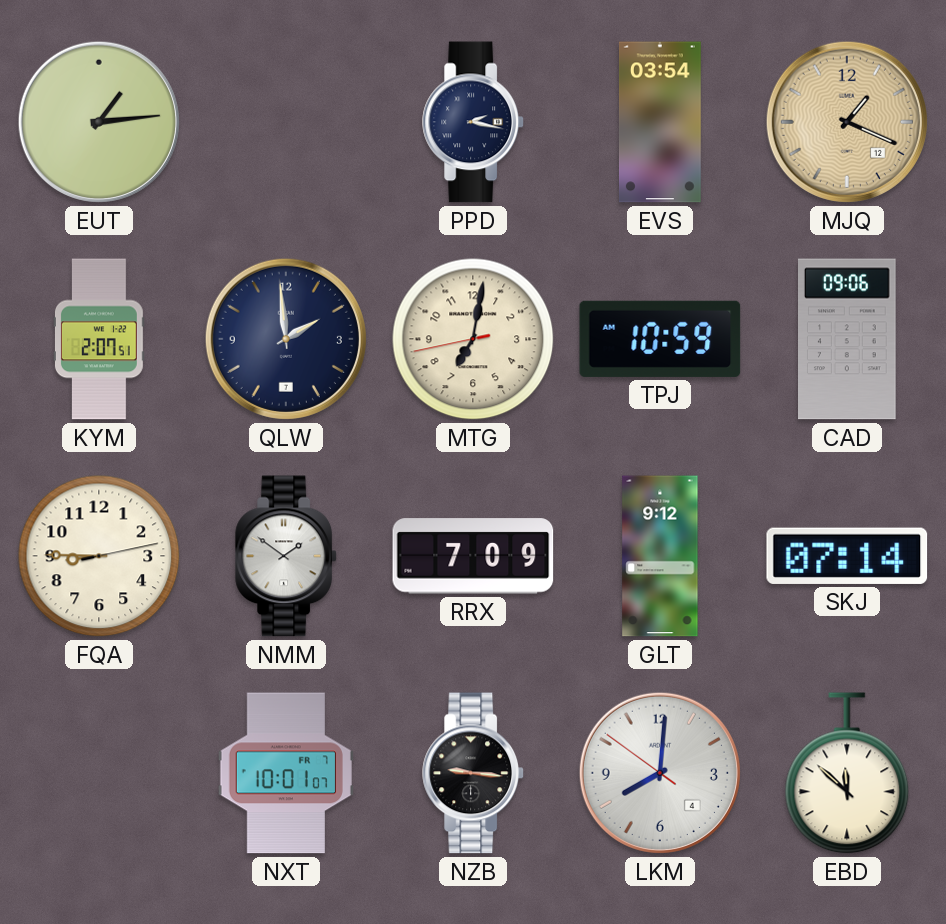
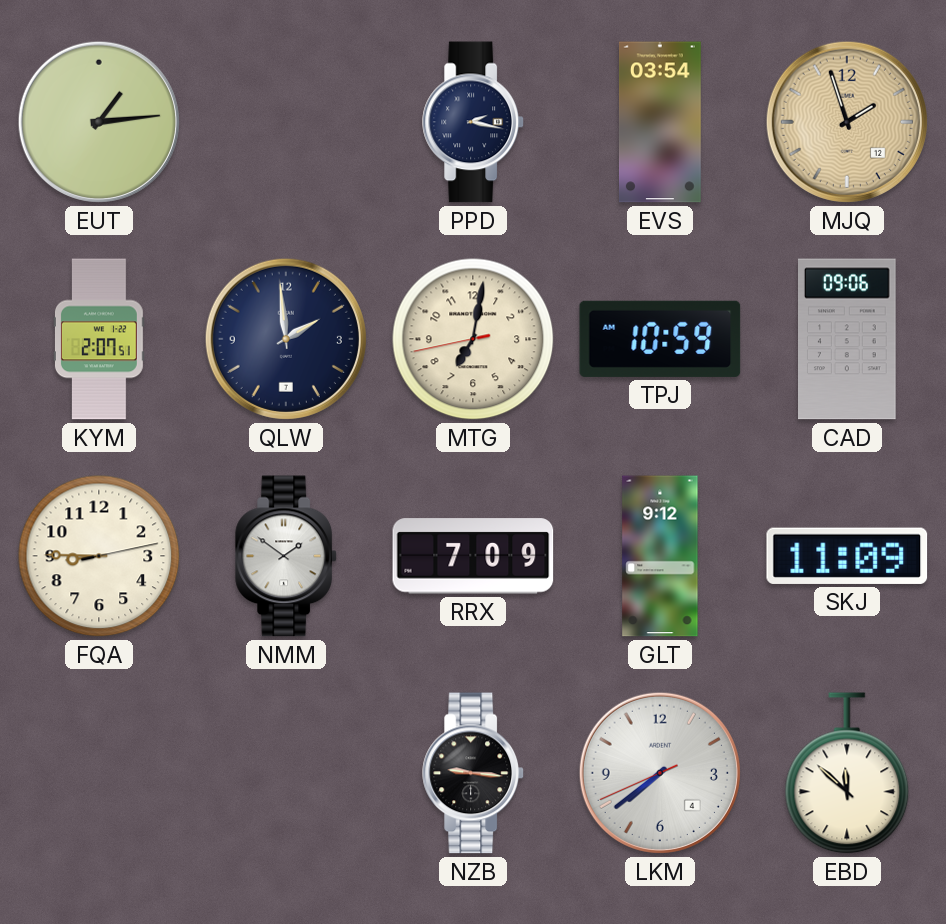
MJQ: 1:19 -> 1:57 (847, 122)
SKJ: 07:14 -> 11:09 (847, 556)
NXT: 10:01 -> none (286, 773)
LKM: 8:00 -> 7:38 (660, 773)
